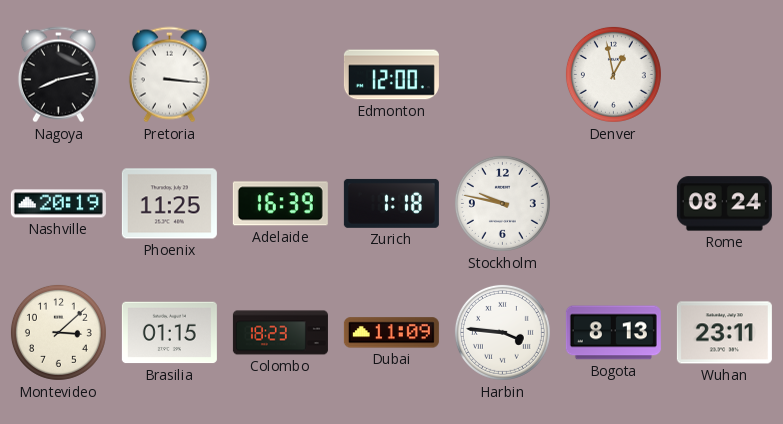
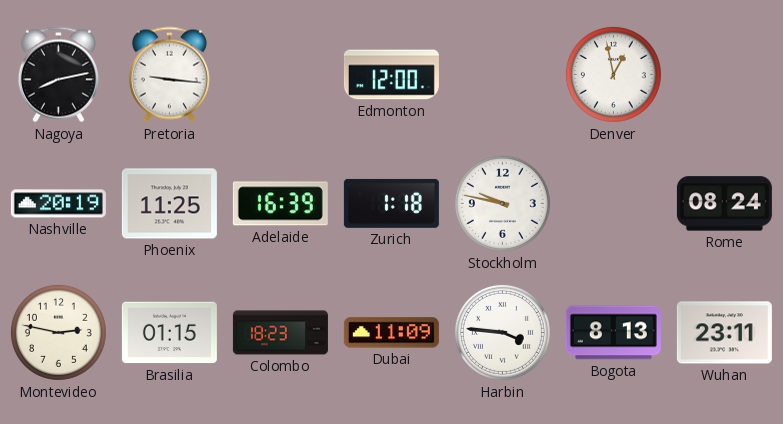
Pretoria: 3:16 -> 9:16 (169, 75)
Montevideo: 3:08 -> 2:47 (58, 332)
